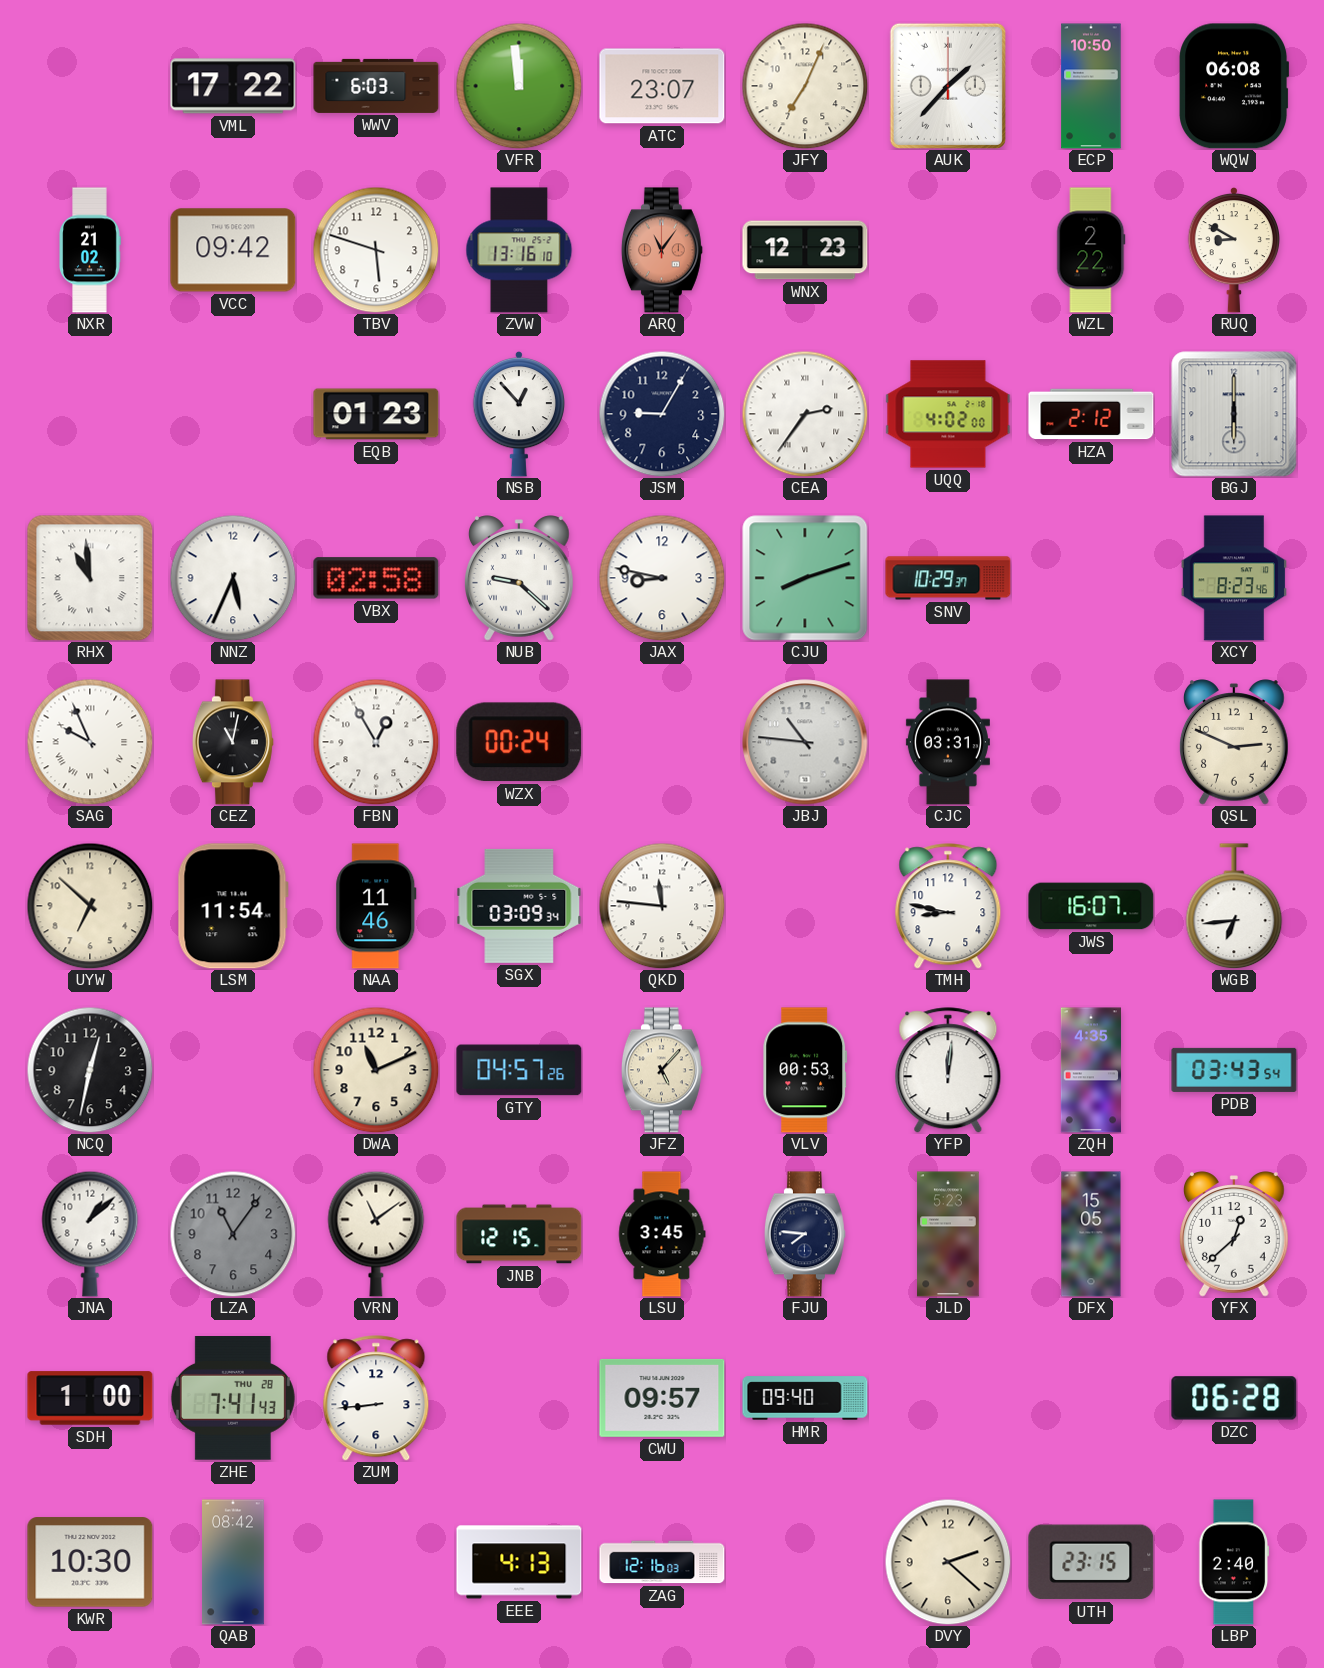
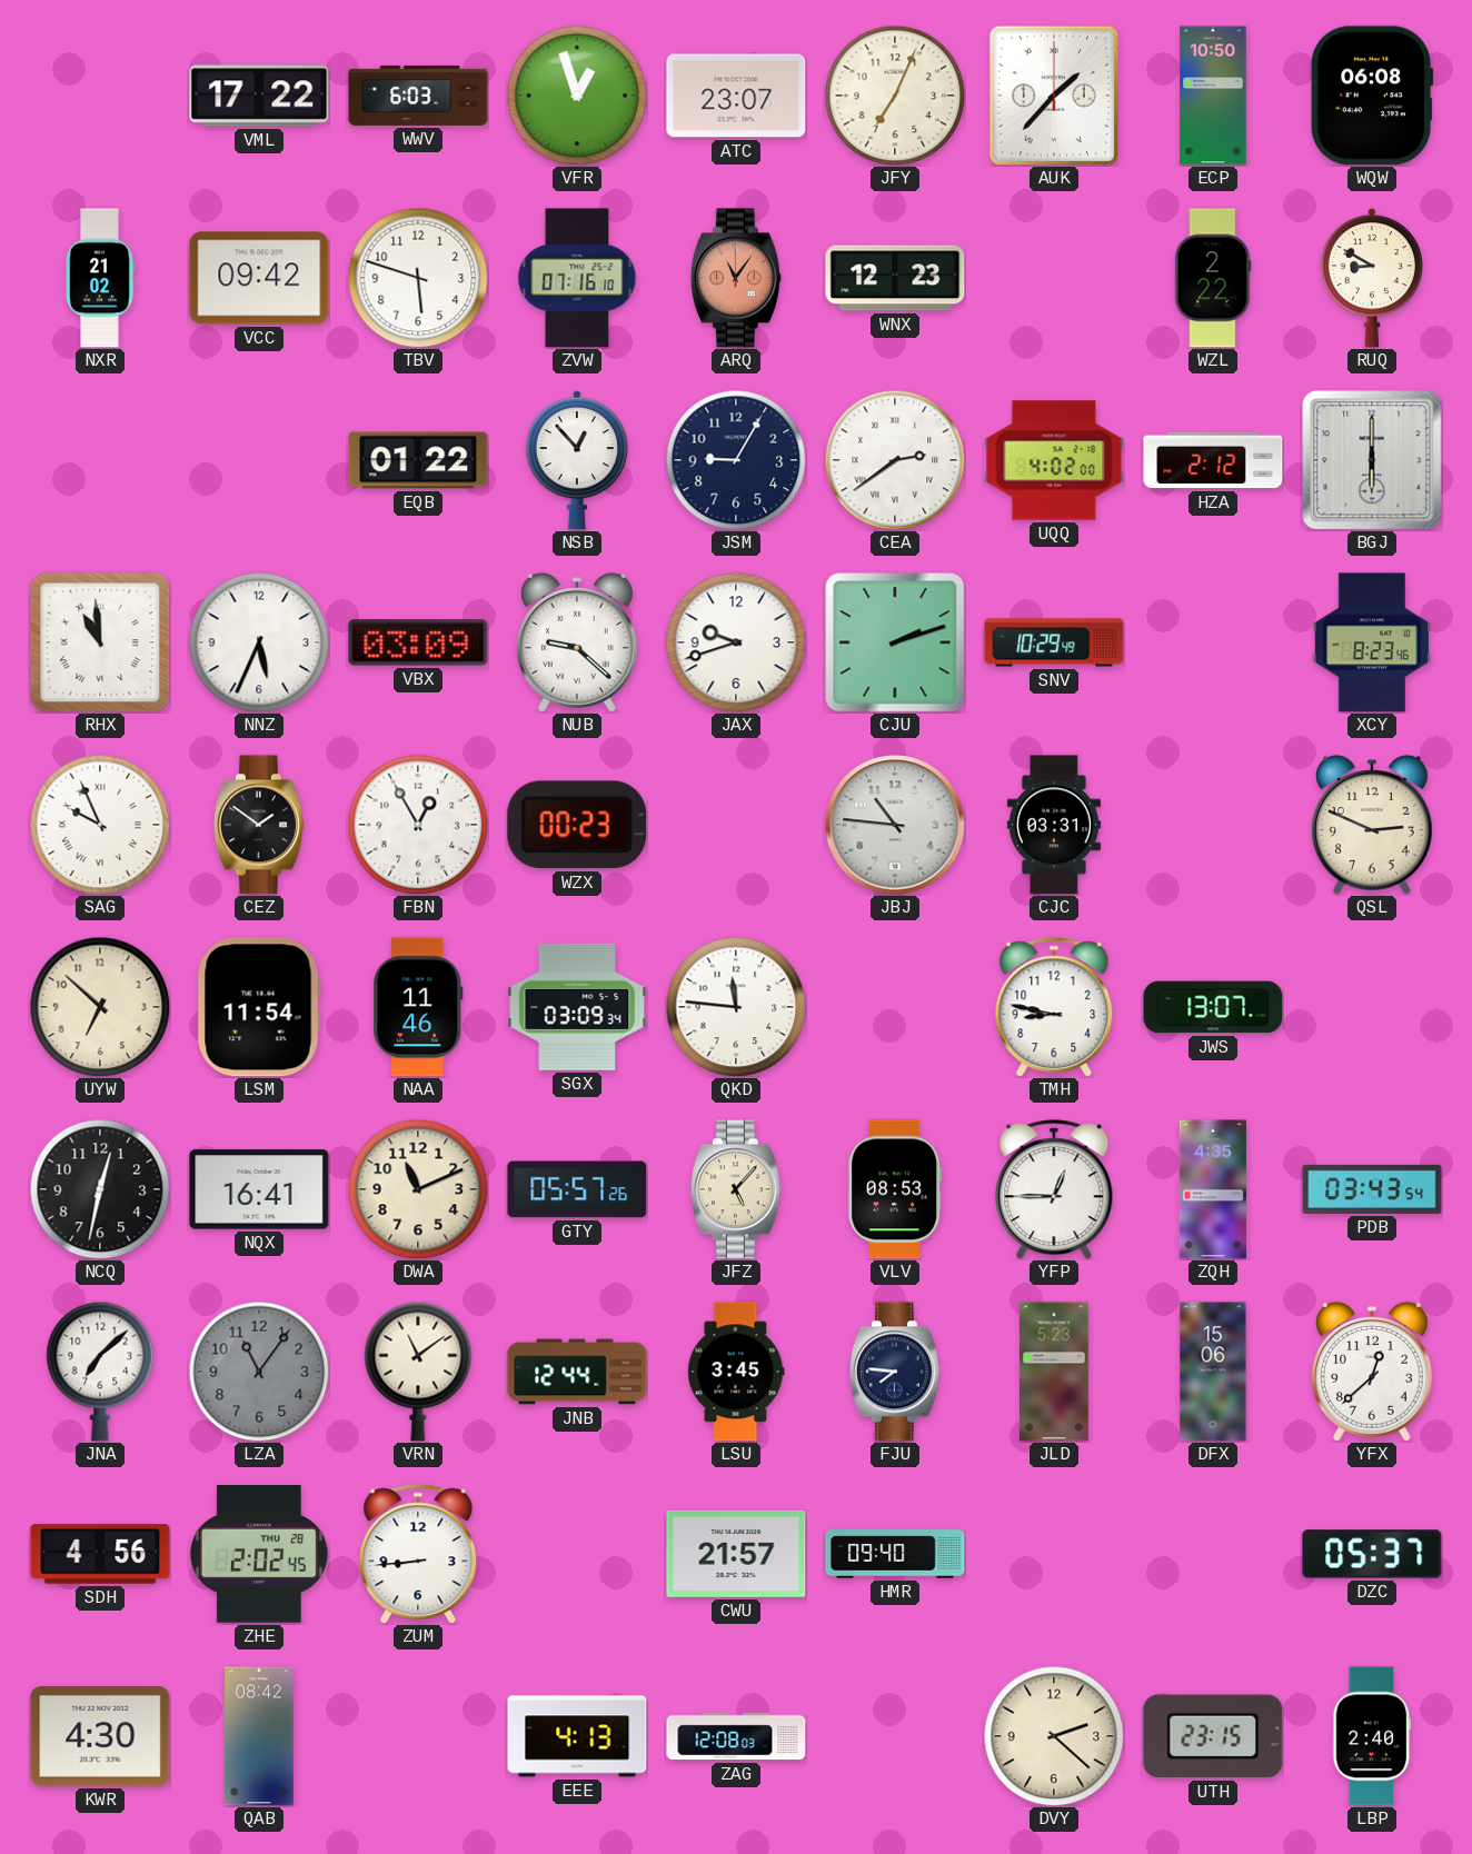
VFR: 11:59 -> 12:57 (577, 96)
ZVW: 13:16 -> 07:16 (577, 278)
EQB: 01:23 -> 01:22 (418, 460)
CEA: 2:36 -> 2:39 (895, 460)
VBX: 02:58 -> 03:09 (418, 642)
JAX: 8:47 -> 9:42 (736, 642)
CJU: 8:12 -> 2:12 (895, 642)
SNV: 10:29:37 -> 10:29:49 (1054, 642)
CEZ: 11:02 -> 1:51 (259, 825)
WZX: 00:24 -> 00:23 (577, 825)
JWS: 16:07 -> 13:07 (1213, 1007)
WGB: 6:44 -> none (1234, 906)
NQX: none -> 16:41 (259, 1189)
GTY: 04:57 -> 05:57 (577, 1189)
VLV: 00:53 -> 08:53 (895, 1189)
YFP: 12:01 -> 12:45 (1054, 1189)
JNA: 1:08 -> 7:08 (100, 1372)
JNB: 12:15 -> 12:44 (577, 1372)
DFX: 15:05 -> 15:06 (1213, 1372)
SDH: 1:00 -> 4:56 (100, 1554)
ZHE: 7:41 -> 2:02 (259, 1554)
CWU: 09:57 -> 21:57 (736, 1554)
DZC: 06:28 -> 05:37 (1372, 1554)
KWR: 10:30 -> 4:30 (100, 1736)
ZAG: 12:16 -> 12:08 (736, 1736)
